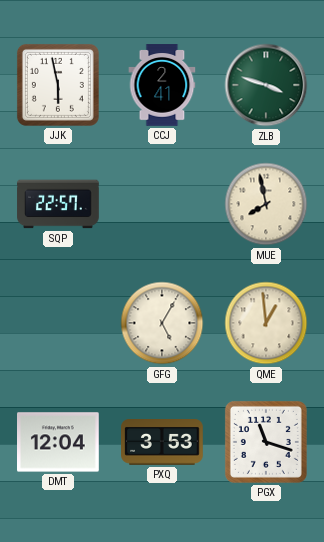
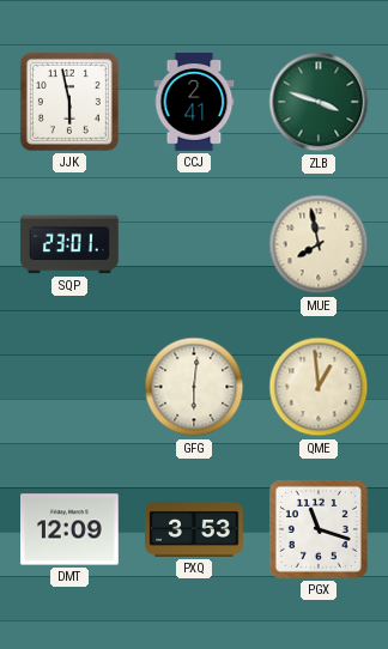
SQP: 22:57 -> 23:01 (69, 244)
GFG: 5:05 -> 6:01 (194, 387)
DMT: 12:04 -> 12:09 (71, 529)
